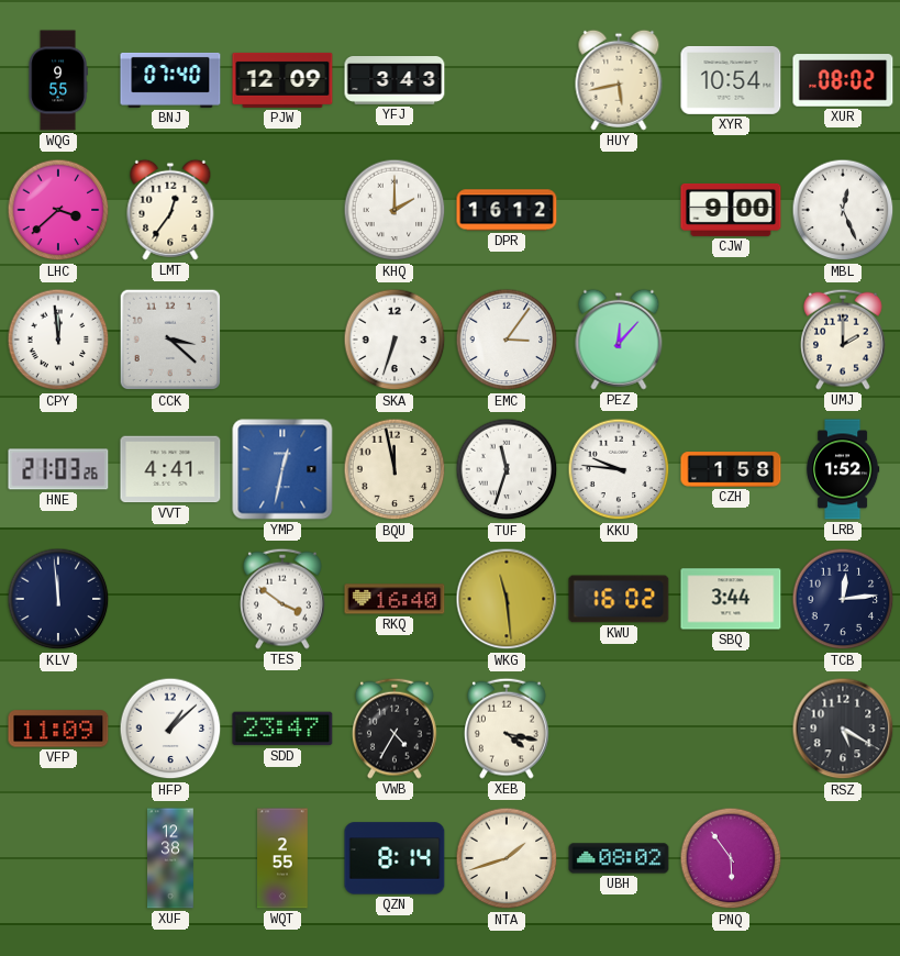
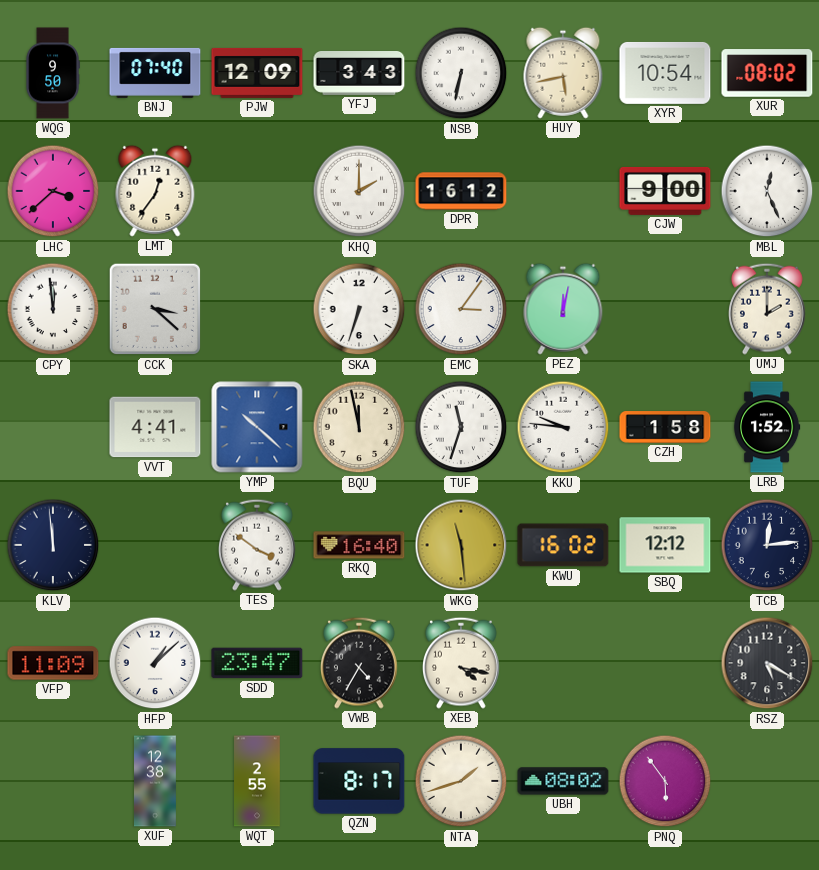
WQG: 9:55 -> 9:50 (53, 73)
NSB: none -> 6:32 (461, 73)
PEZ: 12:07 -> 12:02 (563, 309)
HNE: 21:03 -> none (58, 469)
YMP: 12:32 -> 10:22 (257, 427)
SBQ: 3:44 -> 12:12 (665, 545)
QZN: 8:14 -> 8:17 (359, 781)
